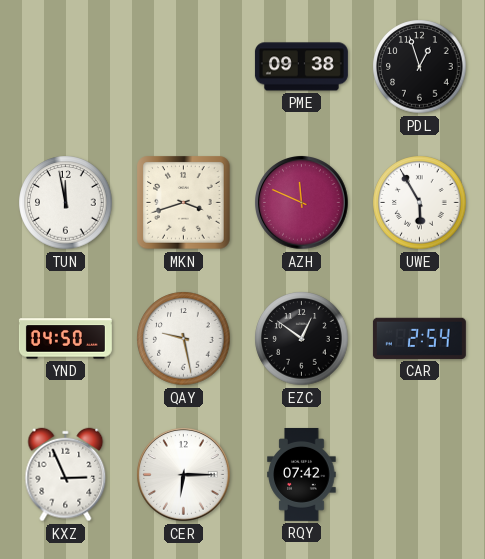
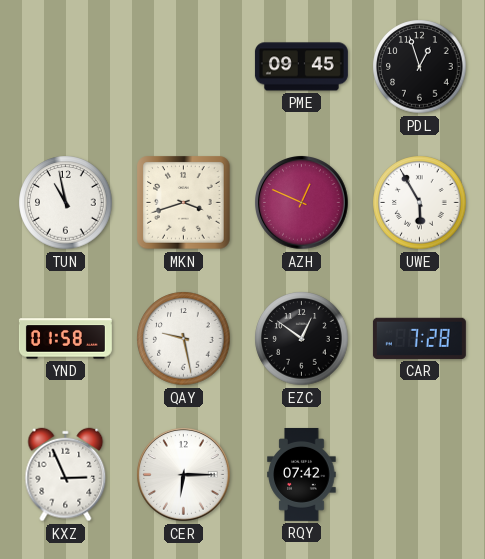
PME: 09:38 -> 09:45 (301, 67)
TUN: 11:58 -> 10:58 (66, 203)
AZH: 11:49 -> 12:49 (302, 203)
YND: 04:50 -> 01:58 (65, 339)
CAR: 2:54 -> 7:28 (419, 338)
